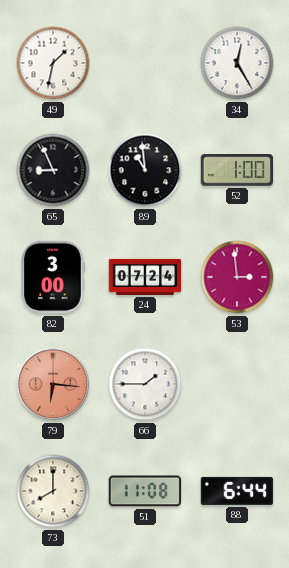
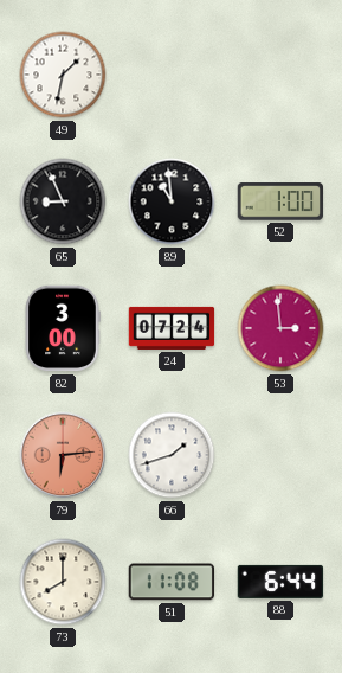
34: 12:25 -> none (237, 63)
79: 6:16 -> 6:14 (63, 455)
66: 1:45 -> 1:42 (172, 455)
